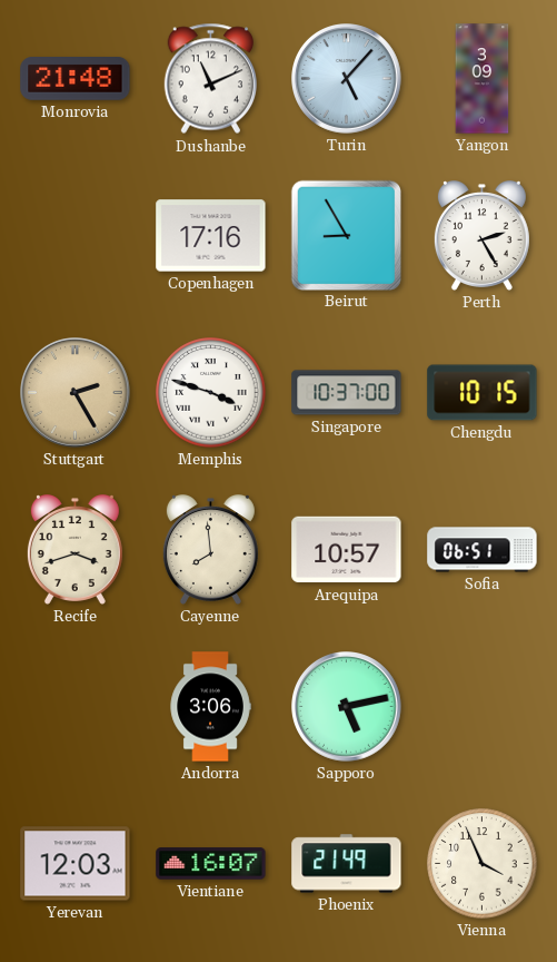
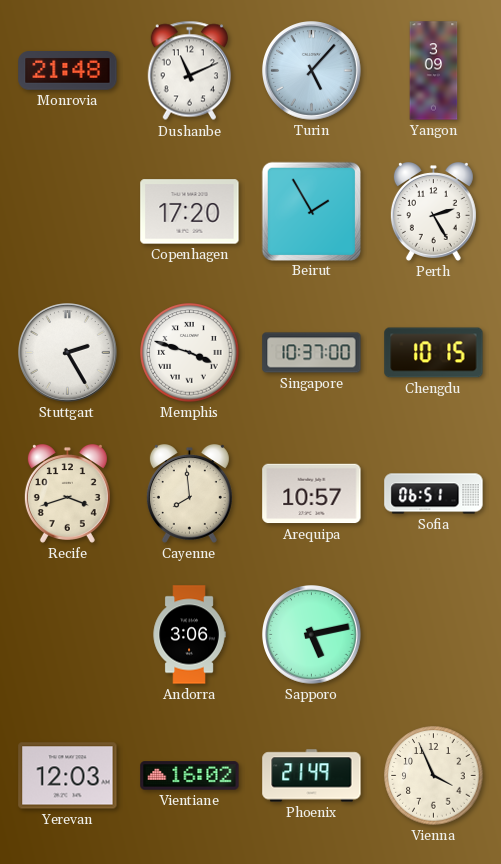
Copenhagen: 17:16 -> 17:20 (190, 212)
Beirut: 8:55 -> 1:55 (311, 211)
Stuttgart dial: champagne -> white (68, 353)
Vientiane: 16:07 -> 16:02 (190, 776)
